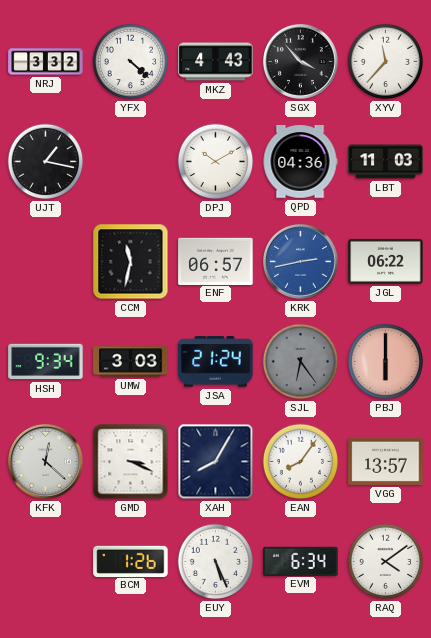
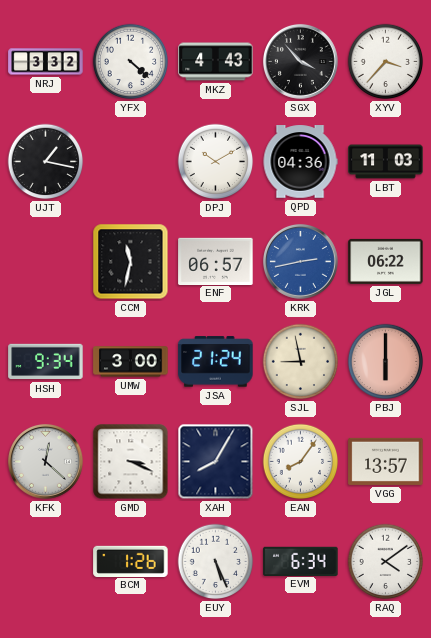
XYV: 11:37 -> 3:37 (386, 62)
UMW: 3:03 -> 3:00 (131, 362)
SJL: 6:24 -> 8:58 (301, 362)
SJL dial: grey -> cream (301, 362)
